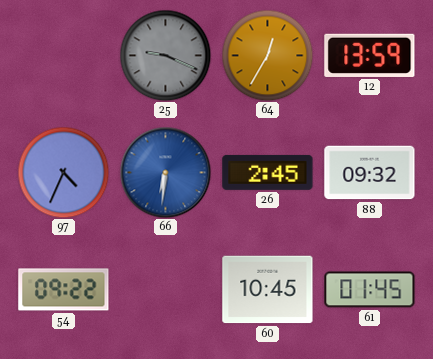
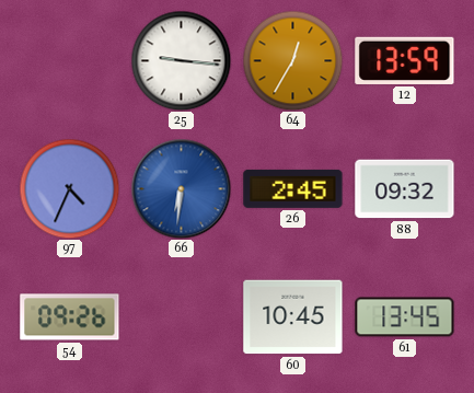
25: 9:19 -> 9:16 (181, 60)
25 dial: grey -> white (181, 60)
54: 09:22 -> 09:26 (70, 317)
61: 01:45 -> 13:45 (405, 317)
